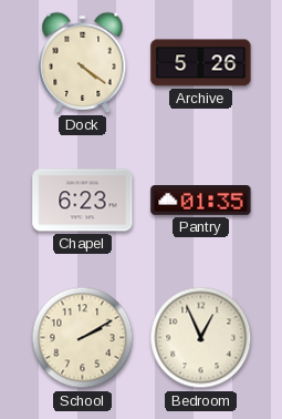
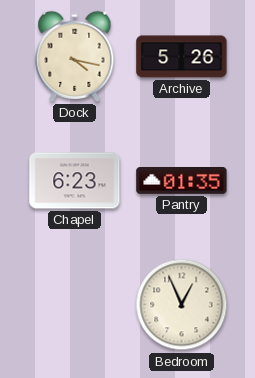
Dock: 4:21 -> 4:17 (75, 56)
School: 2:10 -> none (83, 338)
